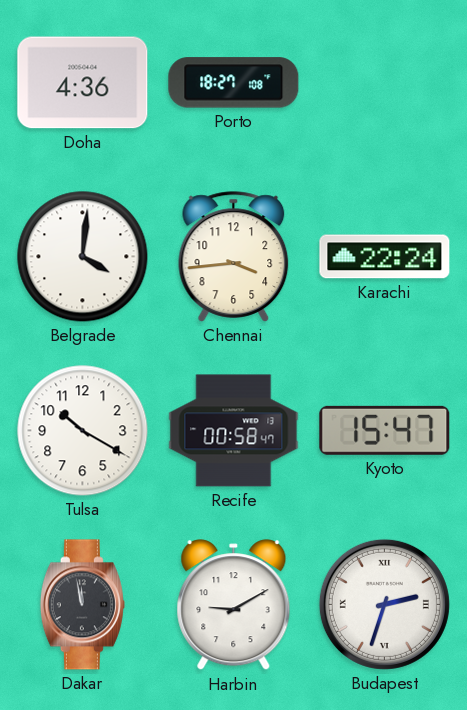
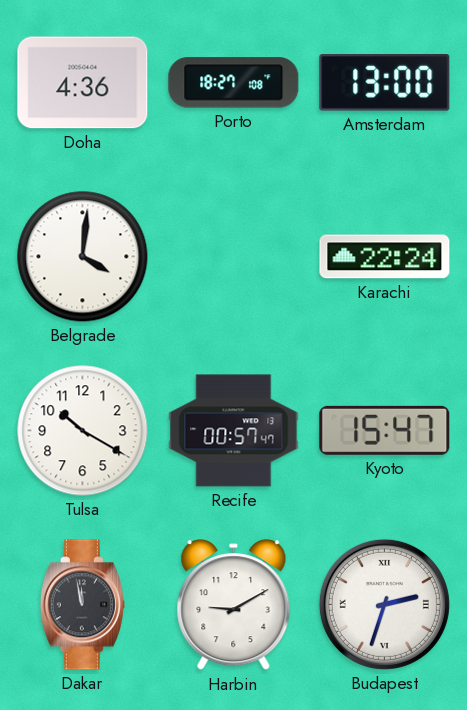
Amsterdam: none -> 13:00 (385, 83)
Chennai: 3:44 -> none (234, 257)
Recife: 00:58 -> 00:57 (234, 431)
